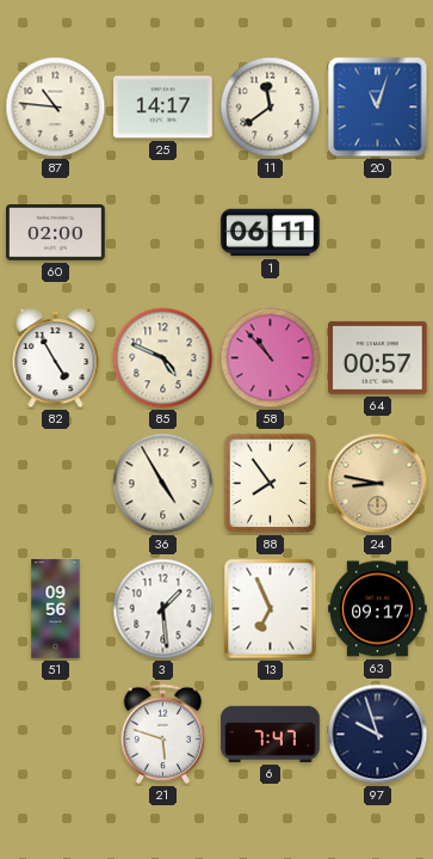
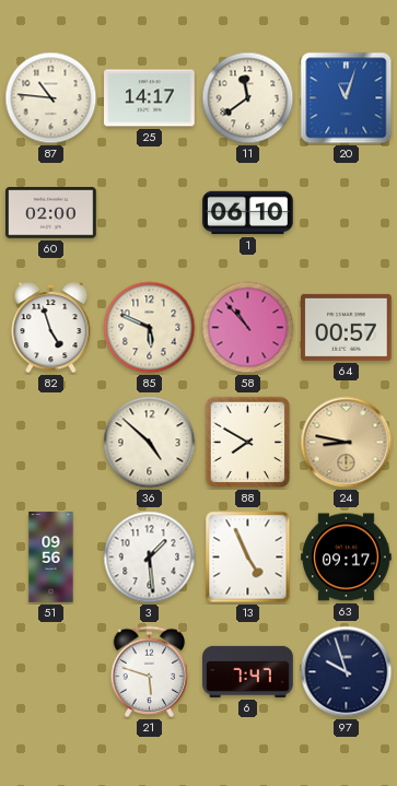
1: 06:11 -> 06:10 (248, 213)
82: 4:55 -> 4:57 (51, 328)
85: 4:49 -> 5:49 (150, 328)
36: 4:55 -> 4:52 (150, 443)
88: 7:54 -> 7:50 (248, 443)
13: 6:56 -> 4:56 (248, 558)
